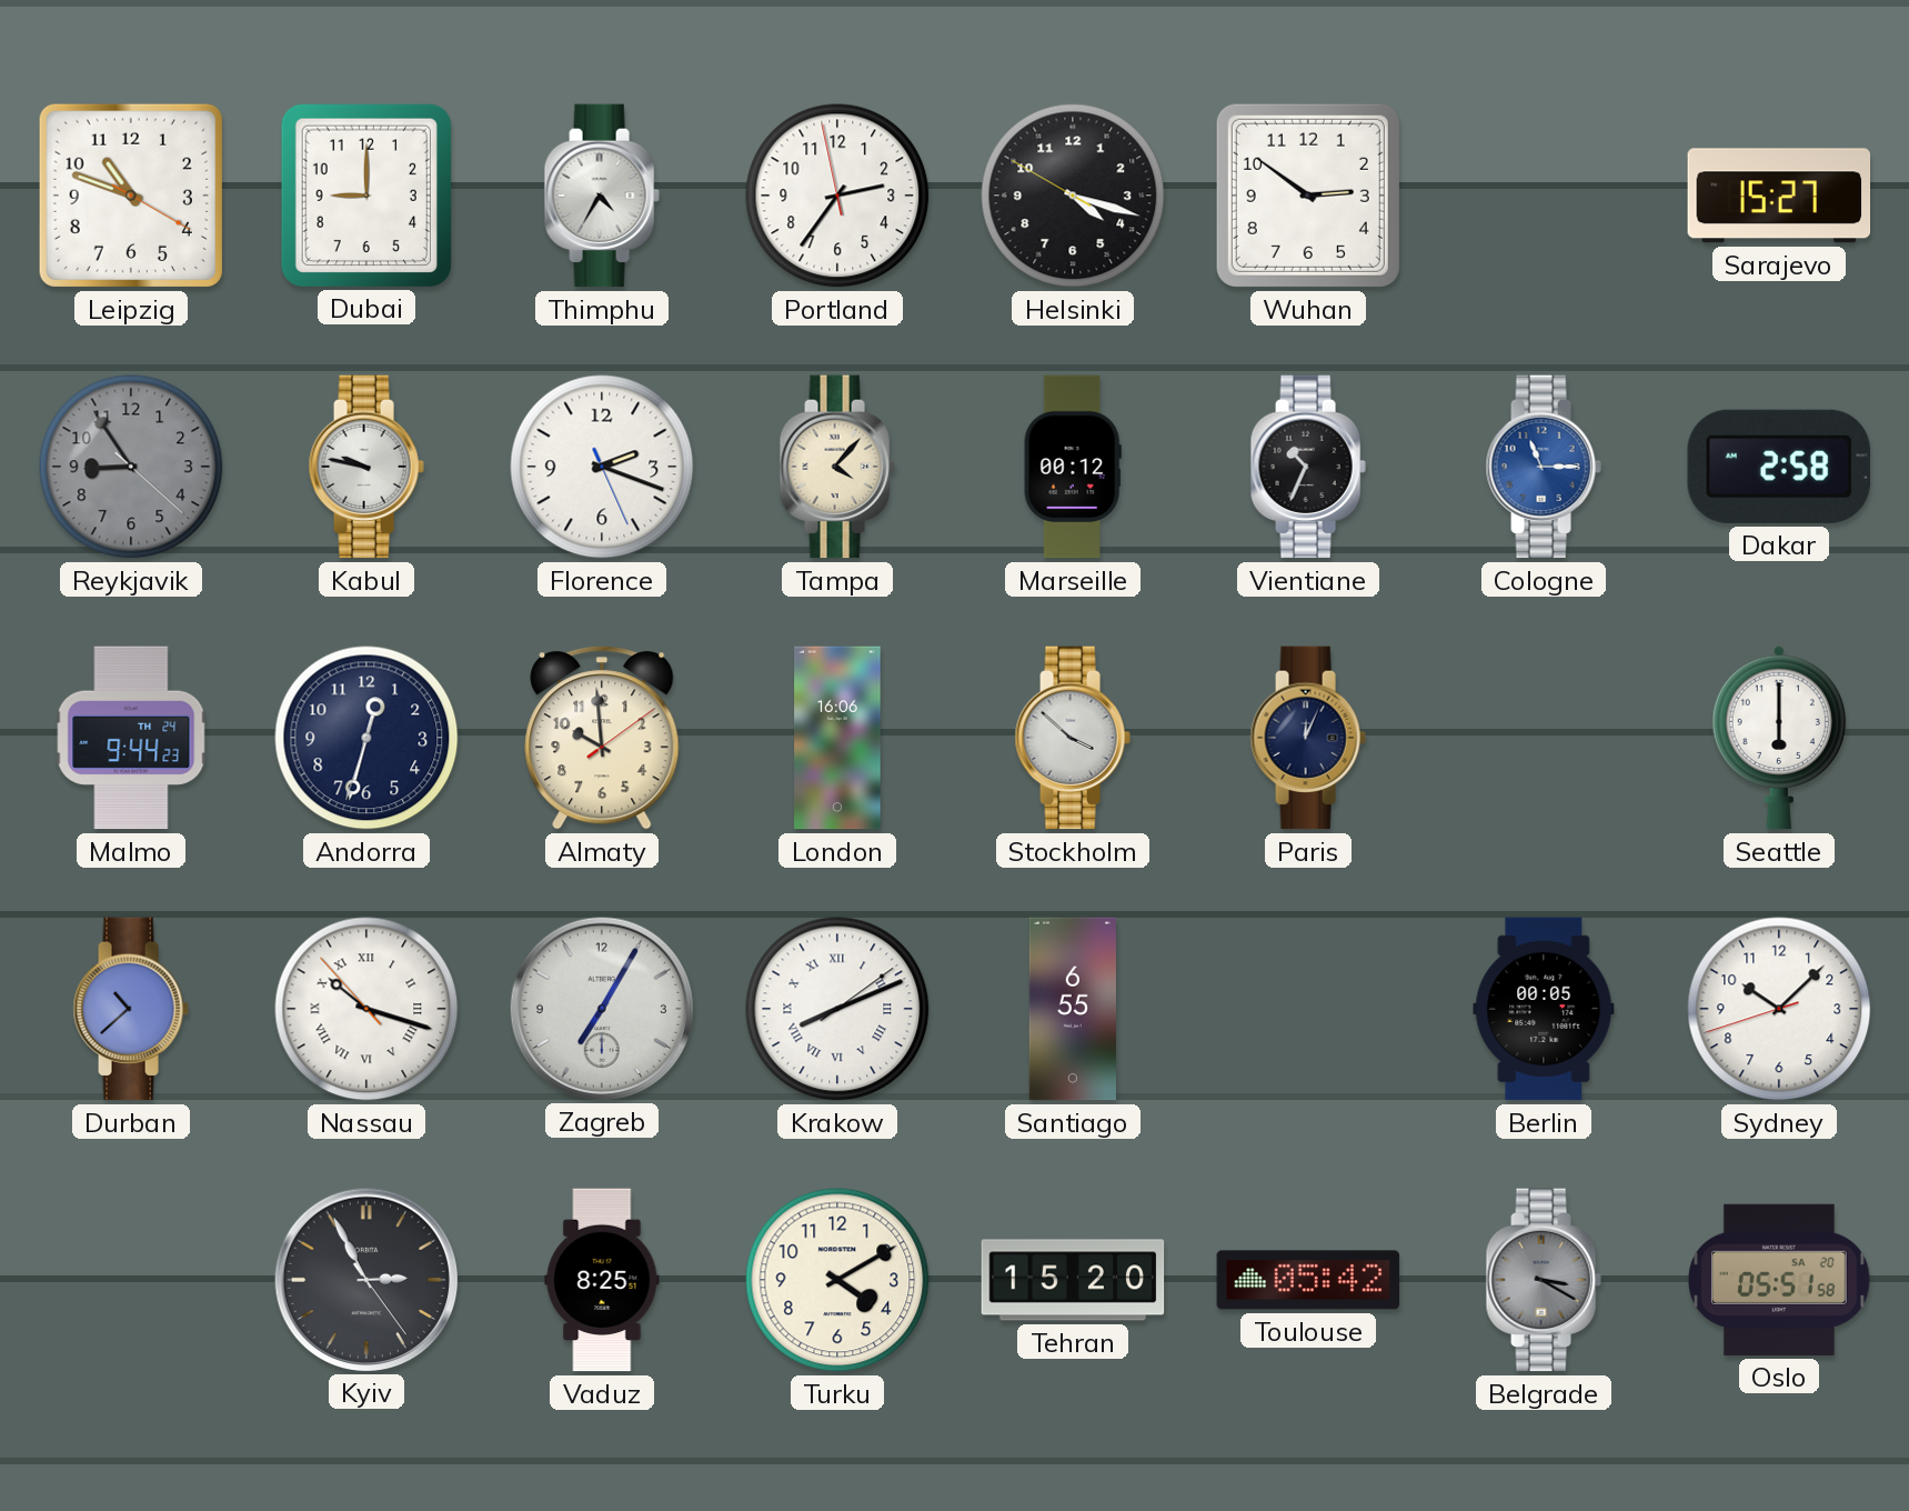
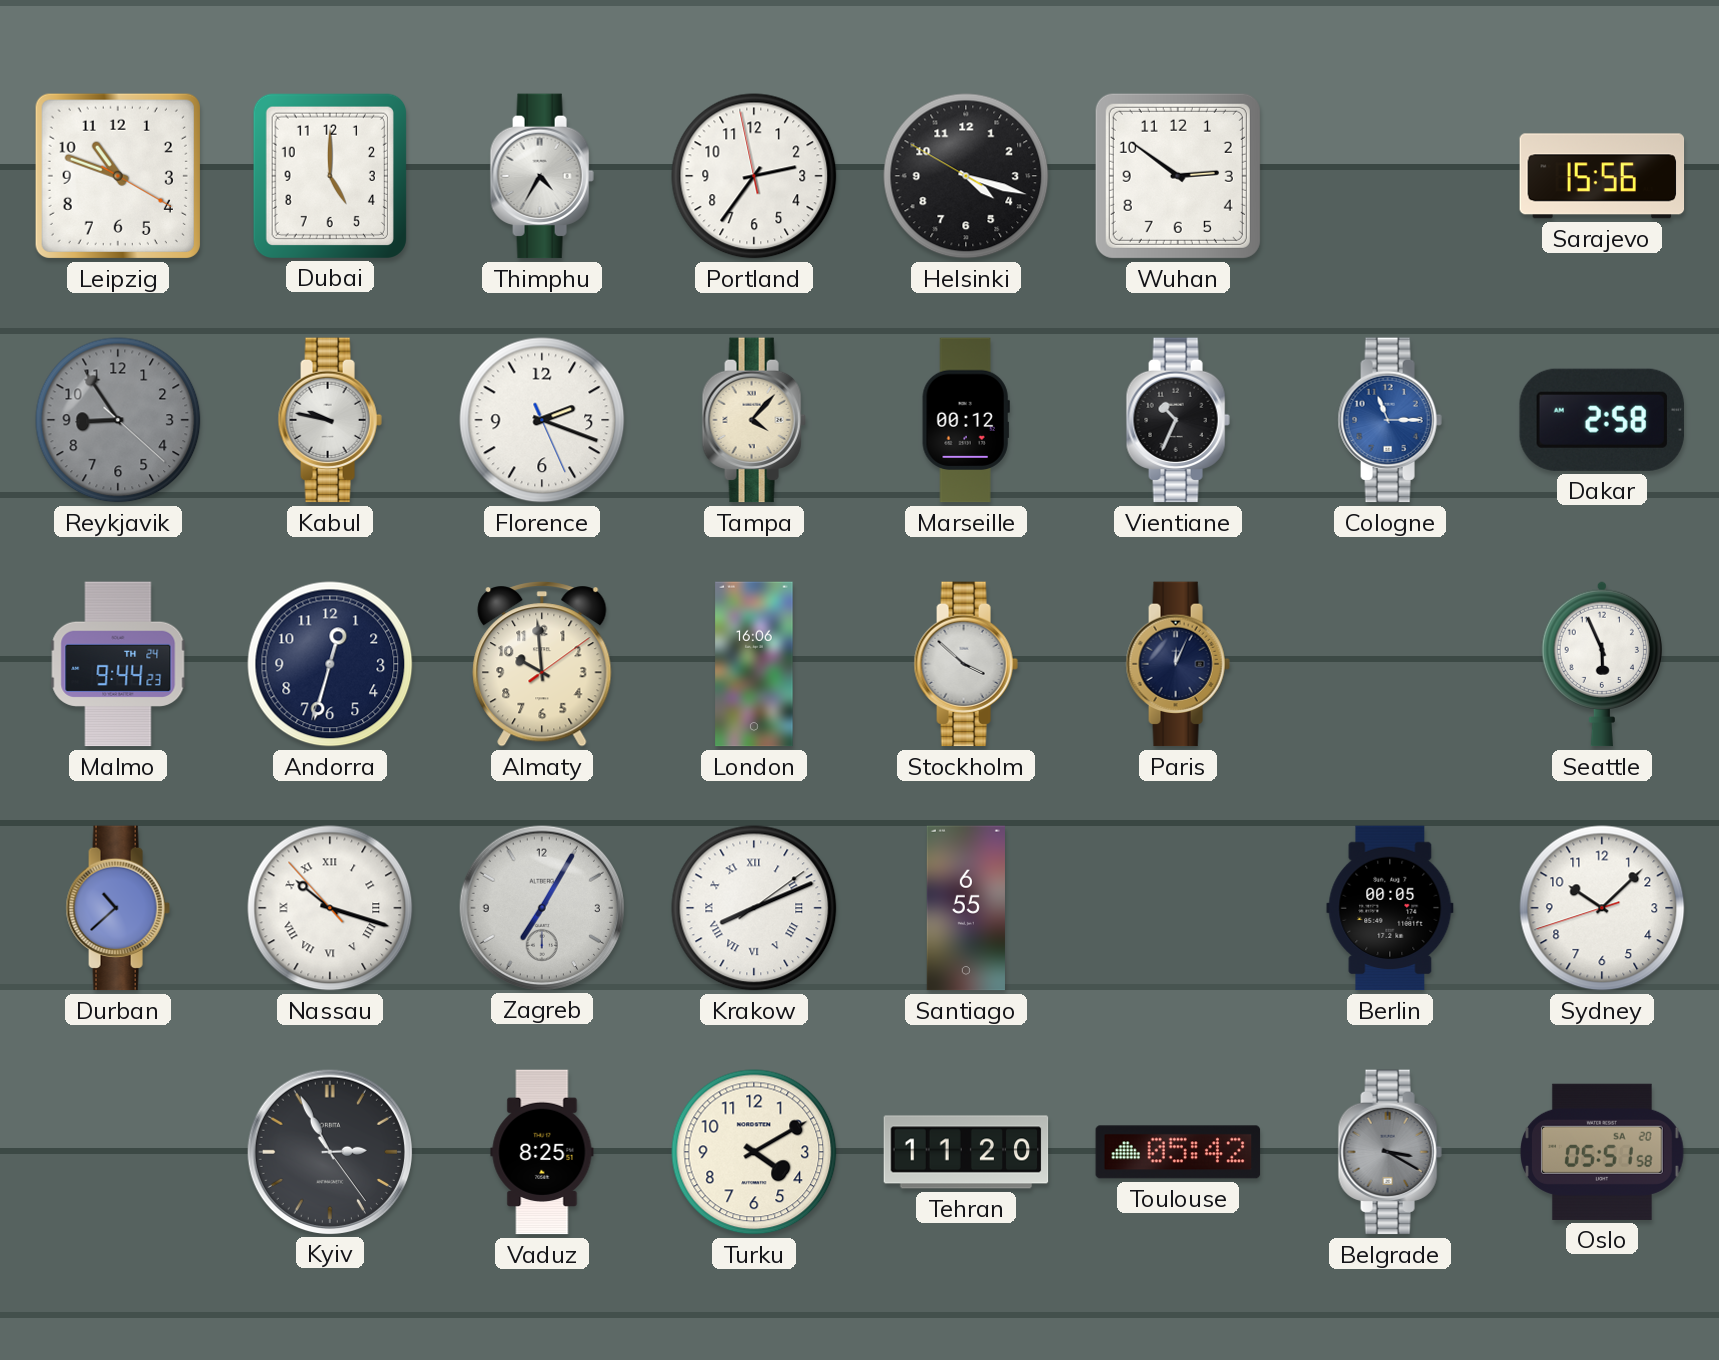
Dubai: 9:00 -> 5:00 (330, 175)
Sarajevo: 15:27 -> 15:56 (1602, 176)
Seattle: 6:00 -> 5:56 (1602, 664)
Tehran: 15:20 -> 11:20 (966, 1152)
